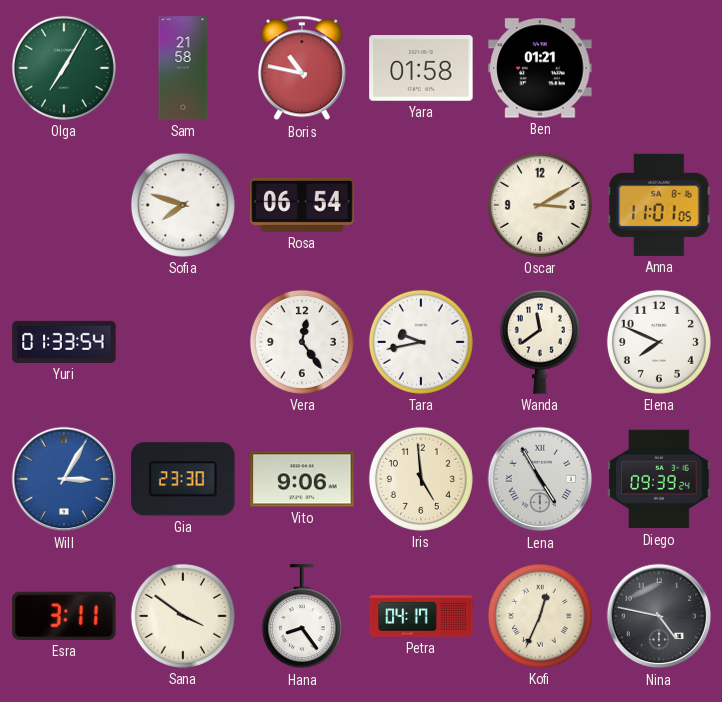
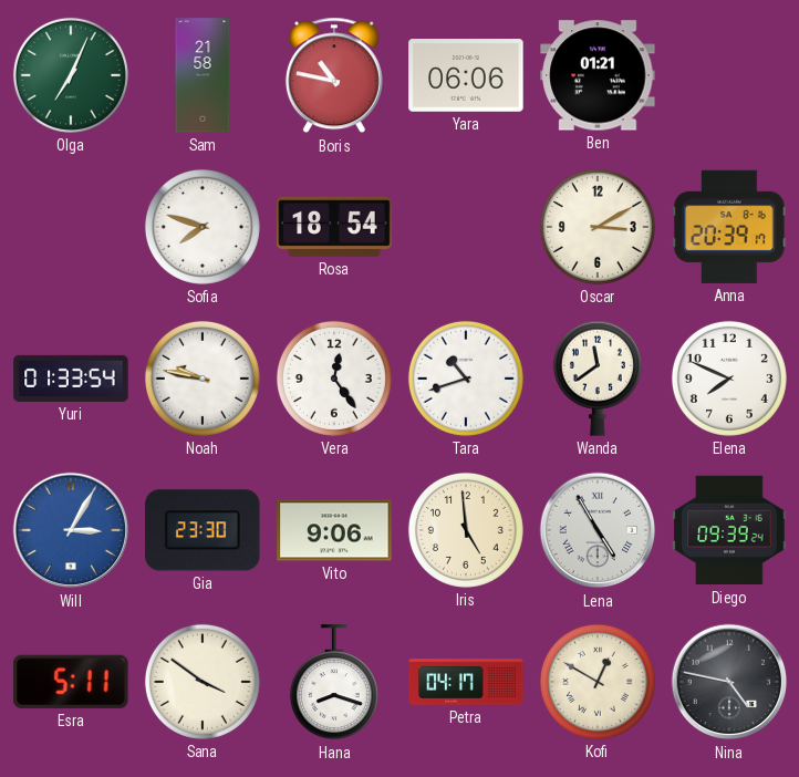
Olga: 7:05 -> 7:04 (71, 75)
Yara: 01:58 -> 06:06 (466, 75)
Rosa: 06:54 -> 18:54 (334, 227)
Anna: 11:01 -> 20:39 (729, 227)
Noah: none -> 9:47 (203, 379)
Tara: 9:43 -> 10:42 (466, 379)
Esra: 3:11 -> 5:11 (71, 682)
Hana: 8:24 -> 8:18 (334, 683)
Kofi: 12:34 -> 12:50 (598, 682)
